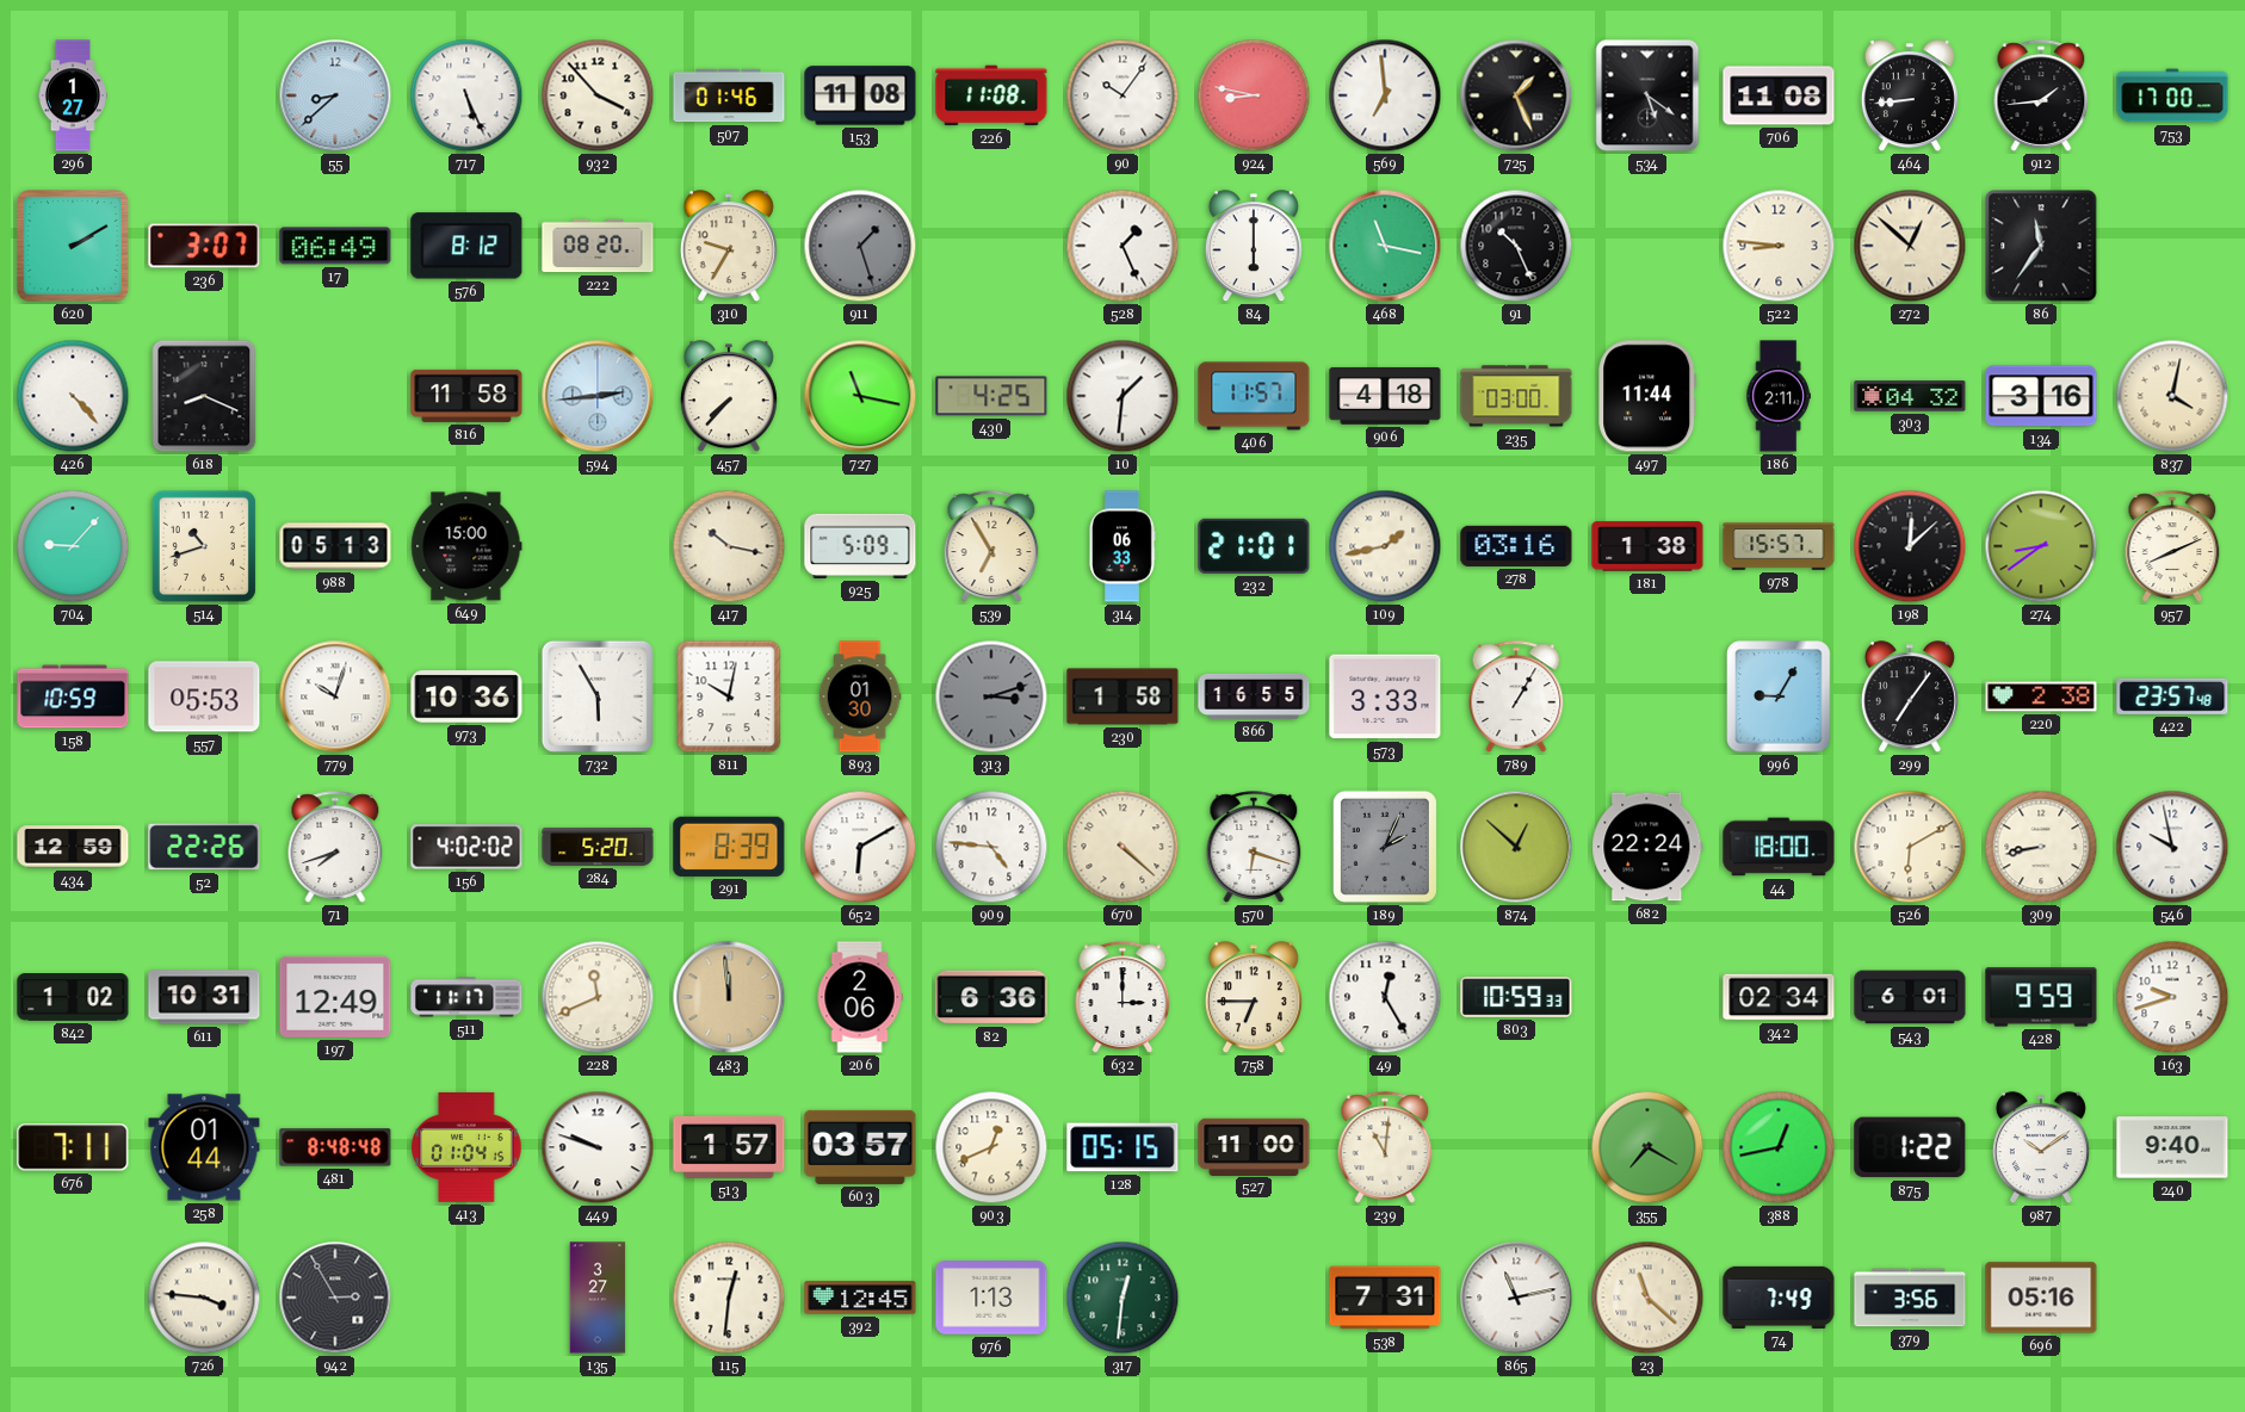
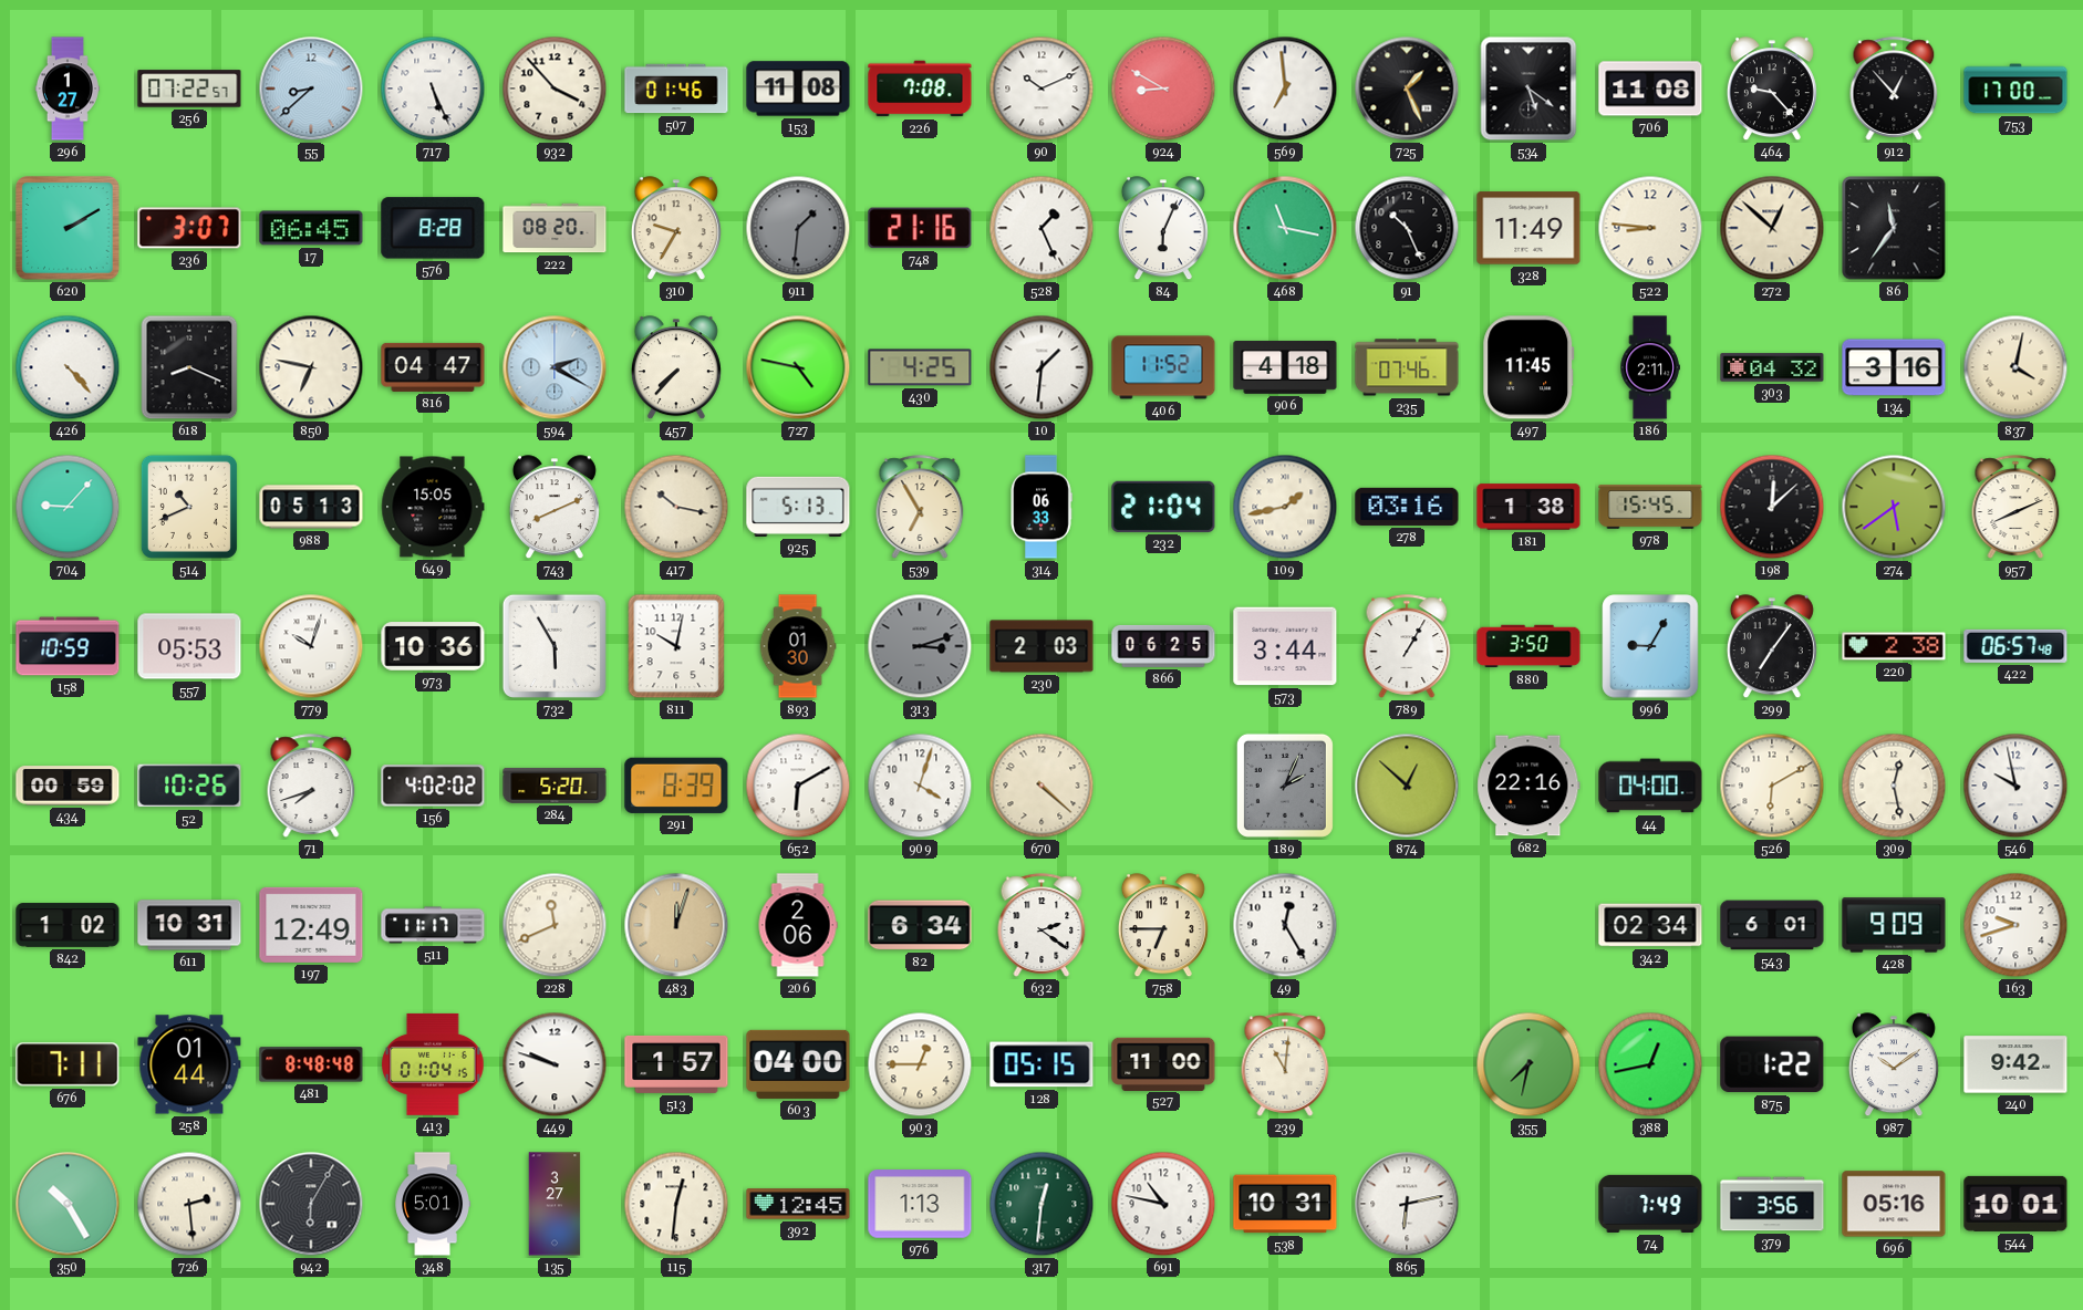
256: none -> 07:22 (189, 89)
226: 11:08 -> 7:08 (920, 89)
90: 10:06 -> 10:11 (1041, 89)
924: 8:47 -> 8:50 (1163, 89)
464: 8:44 -> 9:23 (1772, 90)
912: 1:44 -> 12:53 (1894, 89)
17: 06:49 -> 06:45 (311, 228)
576: 8:12 -> 8:28 (433, 228)
911: 1:27 -> 1:31 (798, 228)
748: none -> 21:16 (920, 228)
84: 6:00 -> 6:04 (1163, 229)
328: none -> 11:49 (1528, 228)
850: none -> 6:47 (311, 367)
816: 11:58 -> 04:47 (433, 367)
594: 2:44 -> 2:20 (555, 367)
727: 11:17 -> 4:47 (798, 367)
406: 11:57 -> 11:52 (1163, 367)
235: 03:00 -> 07:46 (1407, 367)
497: 11:44 -> 11:45 (1528, 367)
514: 10:42 -> 10:41 (189, 507)
649: 15:00 -> 15:05 (433, 507)
743: none -> 8:11 (555, 508)
925: 5:09 -> 5:13 (798, 507)
232: 21:01 -> 21:04 (1163, 507)
978: 15:57 -> 15:45 (1650, 507)
274: 8:39 -> 5:39 (1894, 507)
230: 1:58 -> 2:03 (1041, 646)
866: 16:55 -> 06:25 (1163, 646)
573: 3:33 -> 3:44 (1285, 646)
880: none -> 3:50 (1528, 646)
422: 23:57 -> 06:57 (2015, 646)
434: 12:59 -> 00:59 (68, 786)
52: 22:26 -> 10:26 (189, 786)
909: 4:46 -> 4:03 (920, 786)
570: 6:18 -> none (1254, 847)
682: 22:24 -> 22:16 (1528, 786)
44: 18:00 -> 04:00 (1650, 786)
309: 8:43 -> 12:28 (1894, 786)
483: 11:59 -> 12:03 (676, 925)
82: 6:36 -> 6:34 (920, 925)
632: 3:00 -> 2:21 (1041, 925)
803: 10:59 -> none (1516, 998)
428: 9:59 -> 9:09 (1894, 925)
603: 03:57 -> 04:00 (798, 1064)
903: 12:41 -> 12:45 (920, 1064)
355: 7:20 -> 7:32 (1528, 1064)
240: 9:40 -> 9:42 (2015, 1064)
350: none -> 10:25 (68, 1204)
726: 3:46 -> 2:29 (189, 1204)
942: 2:55 -> 6:05 (311, 1204)
348: none -> 5:01 (432, 1204)
691: none -> 10:47 (1163, 1204)
538: 7:31 -> 10:31 (1285, 1204)
865: 11:13 -> 6:13 (1407, 1204)
23: 11:22 -> none (1647, 1298)
544: none -> 10:01 (2015, 1204)
